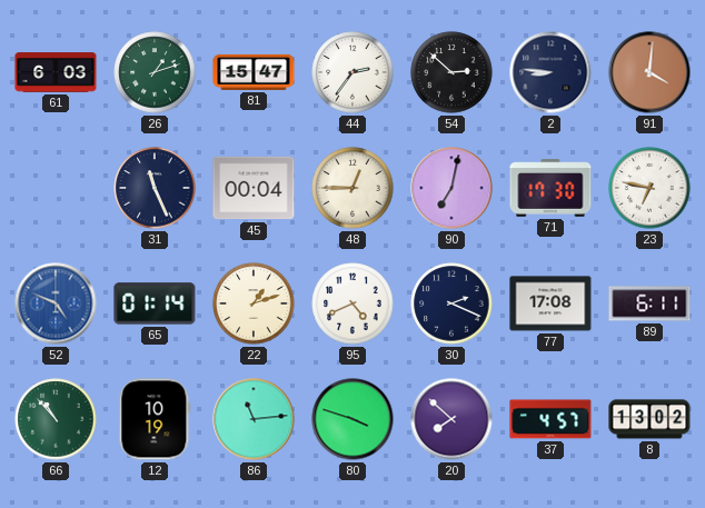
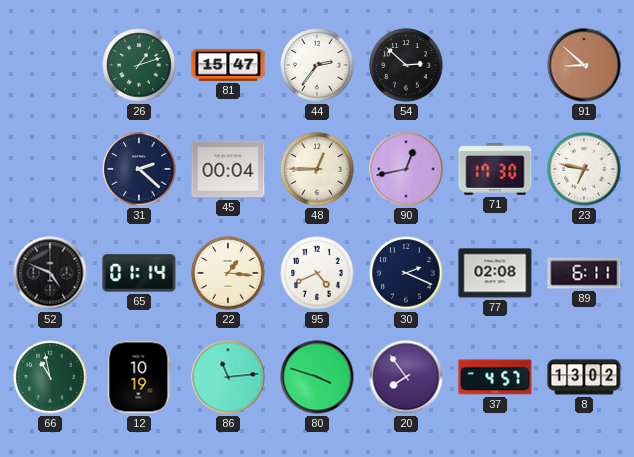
61: 6:03 -> none (56, 72)
2: 8:46 -> none (550, 72)
91: 4:01 -> 8:52 (584, 65)
31: 11:26 -> 2:22 (139, 169)
90: 7:02 -> 12:43 (406, 169)
52 dial: blue -> black (50, 273)
22: 1:12 -> 1:16 (228, 273)
77: 17:08 -> 02:08 (495, 273)
66: 10:53 -> 10:58 (50, 377)
20: 7:52 -> 7:54 (406, 377)
